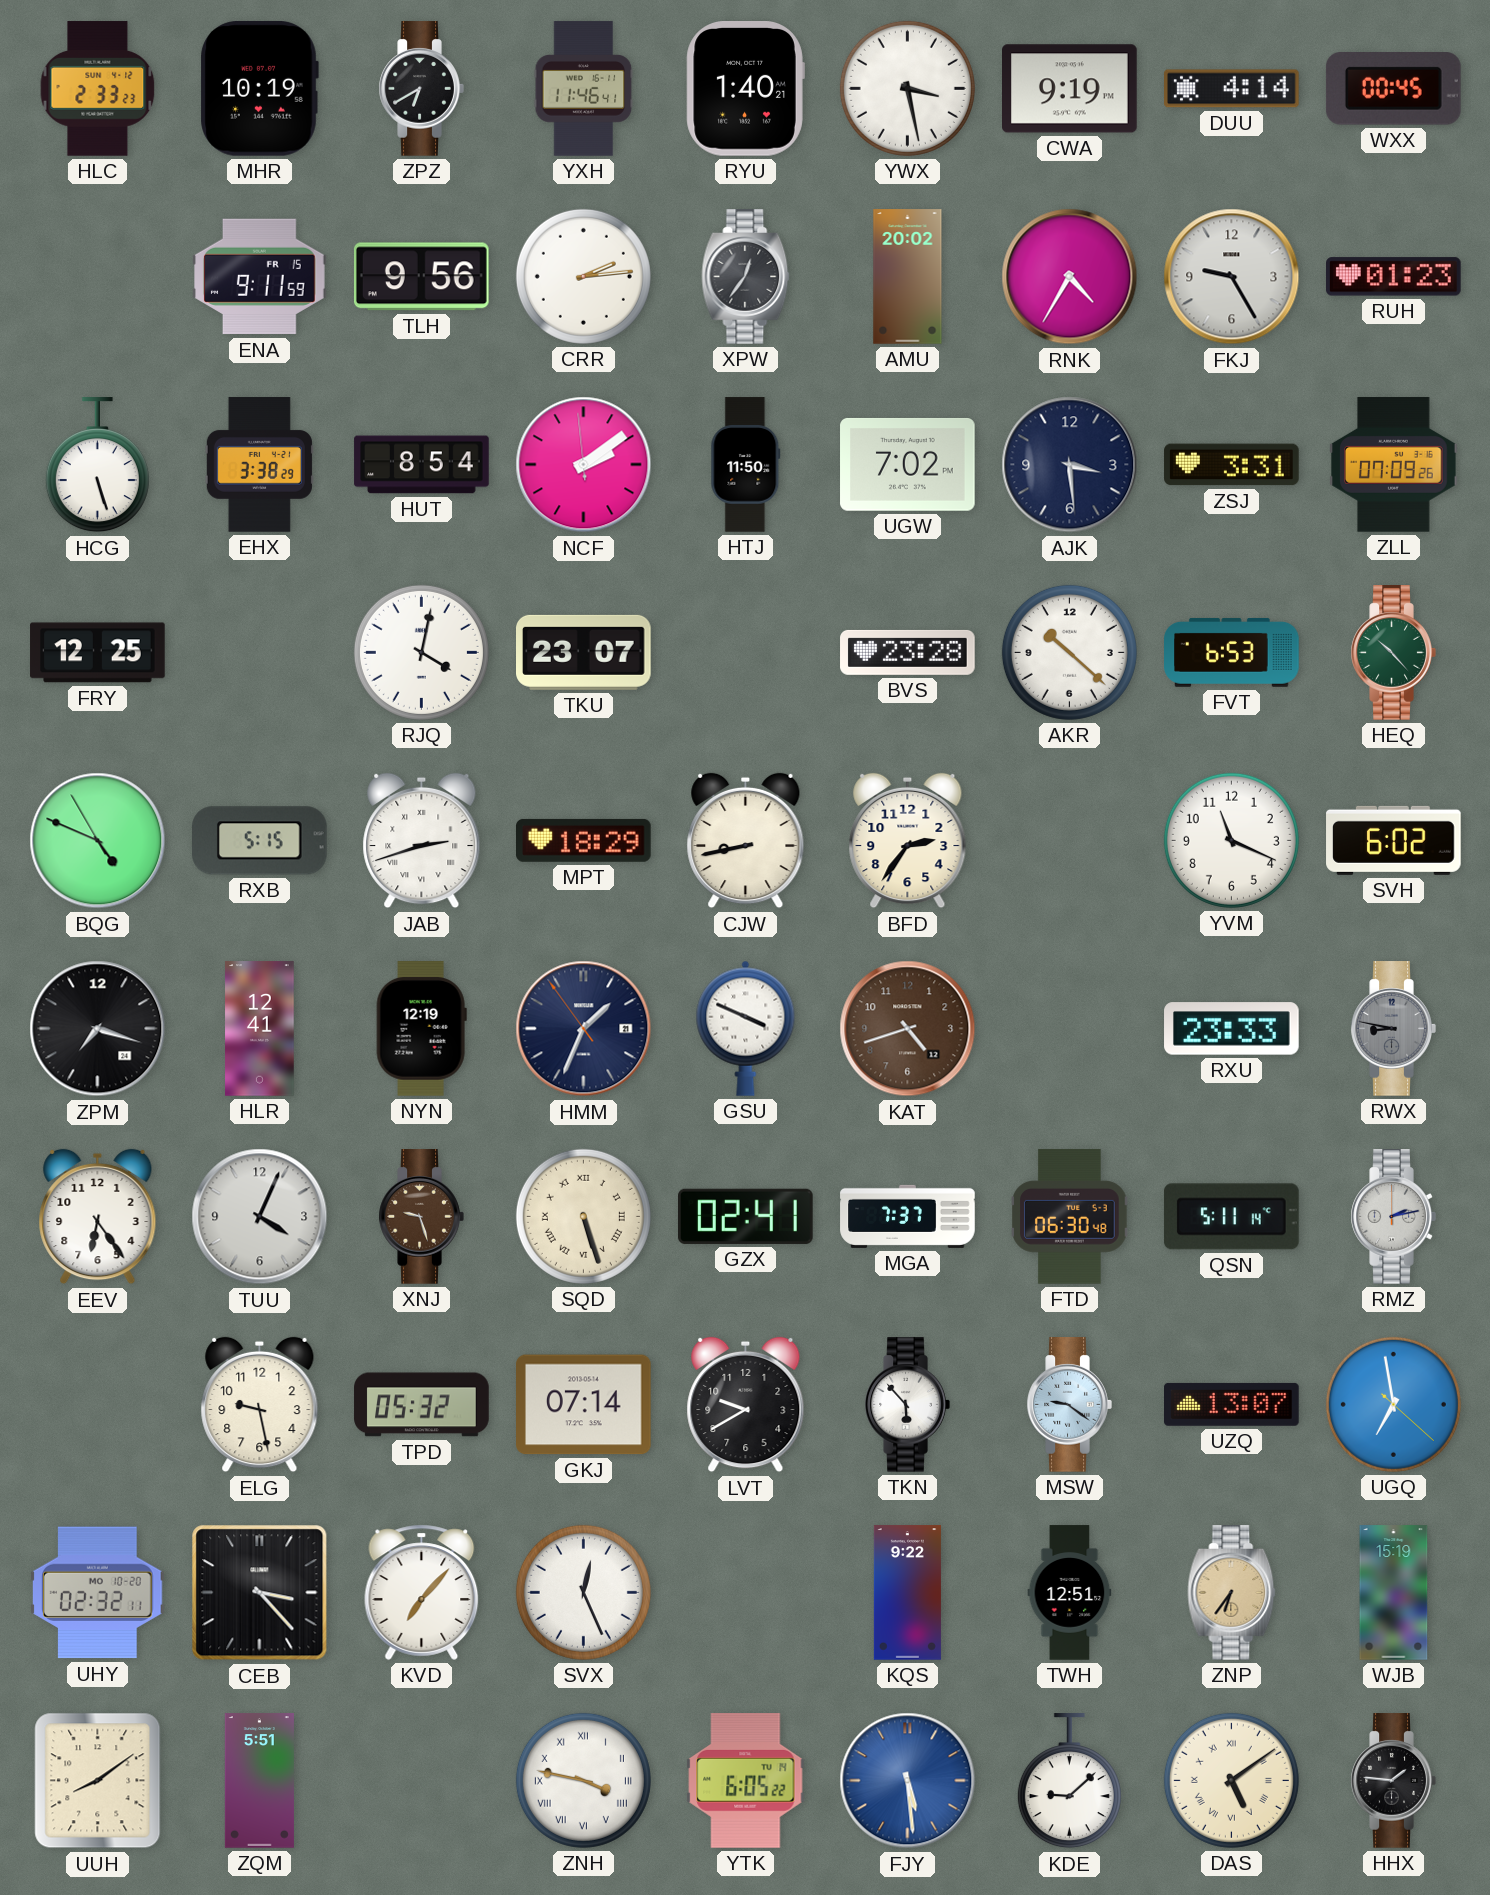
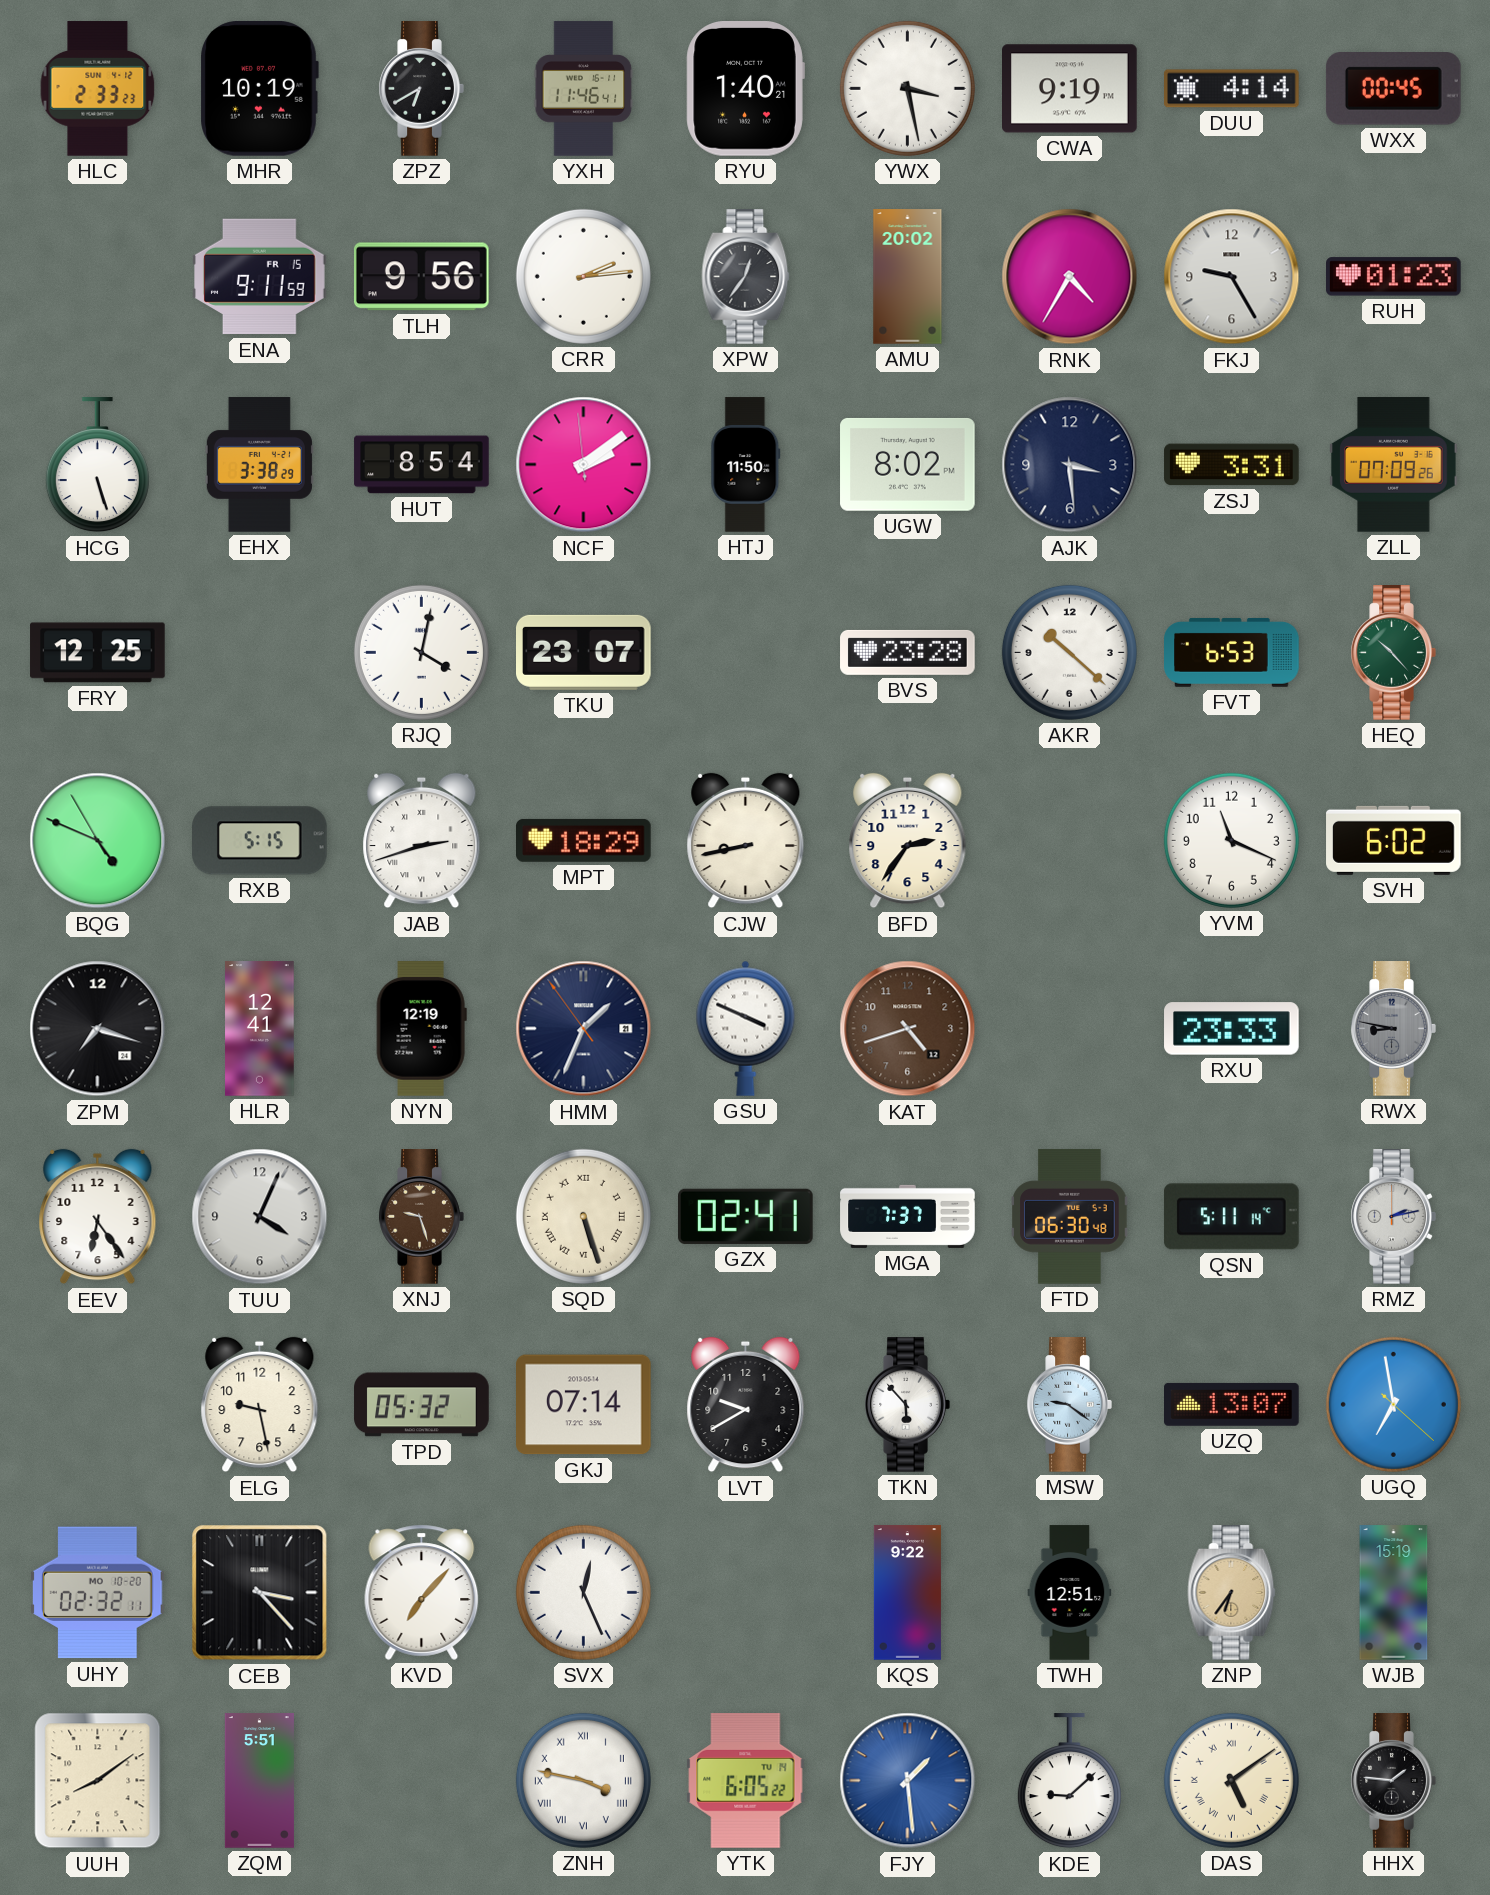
UGW: 7:02 -> 8:02 (908, 465)
FJY: 5:29 -> 1:29 (908, 1781)
